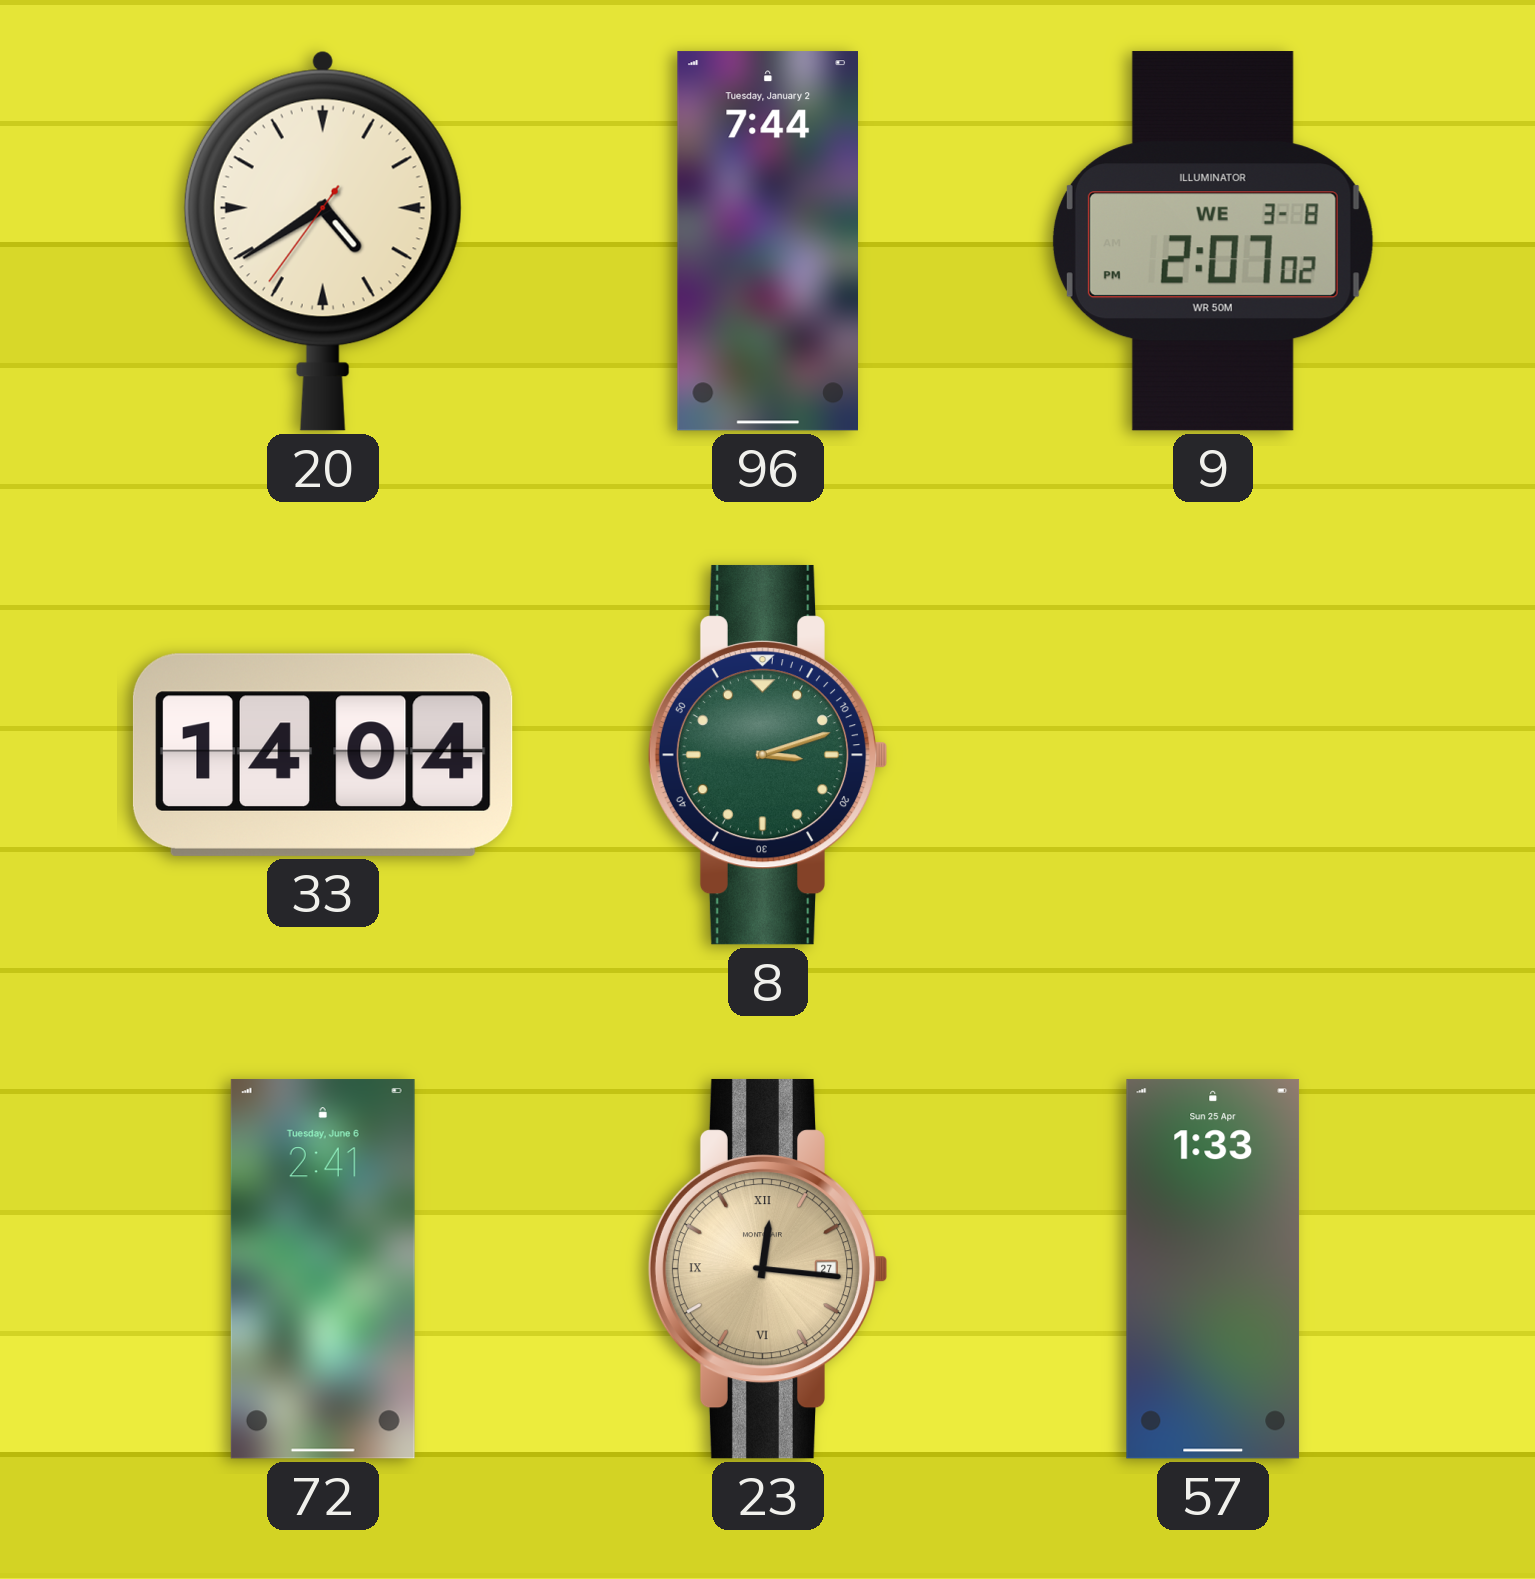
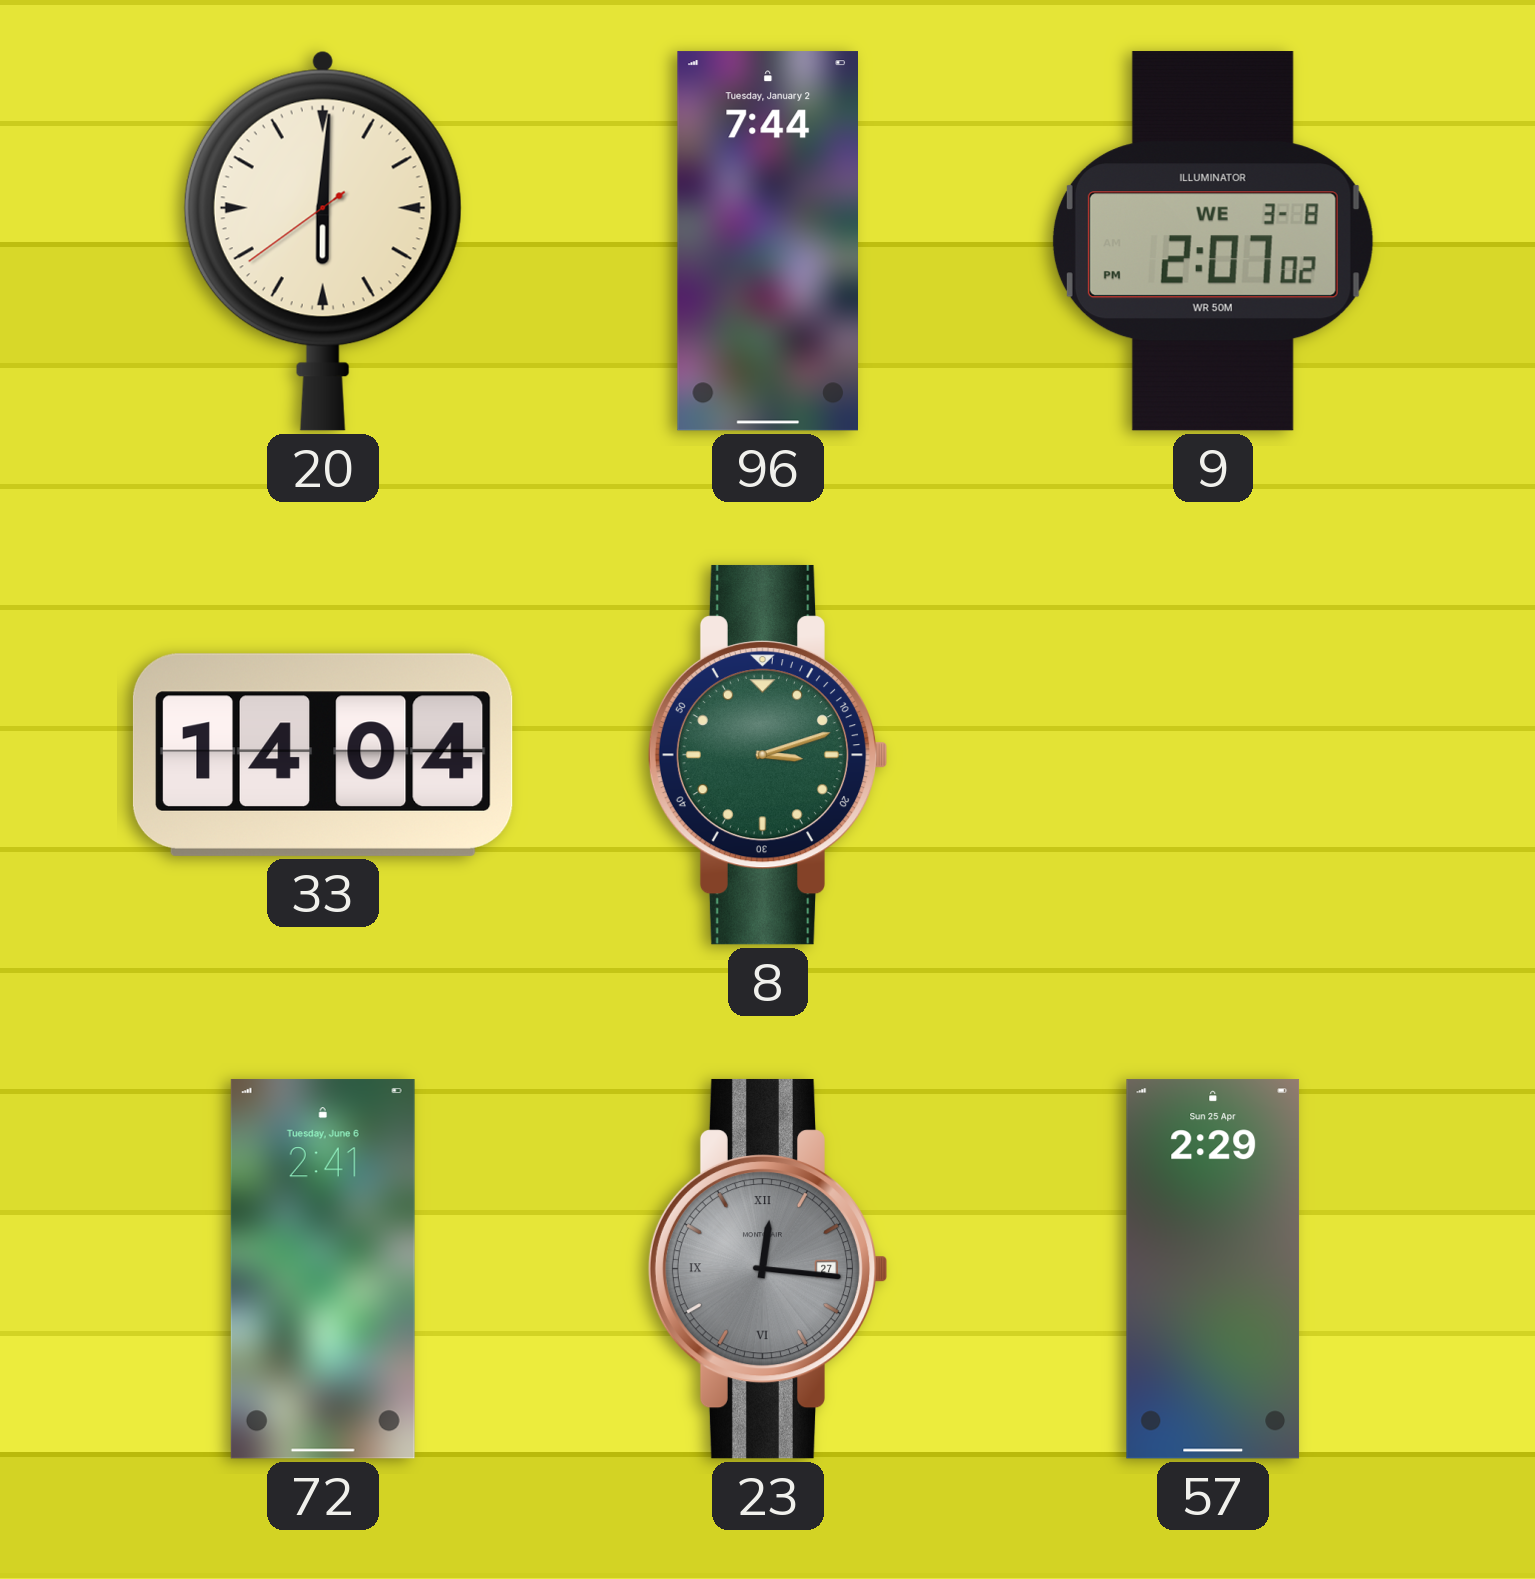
20: 4:39 -> 6:00 (323, 241)
23 dial: champagne -> grey (768, 1269)
57: 1:33 -> 2:29 (1213, 1269)
